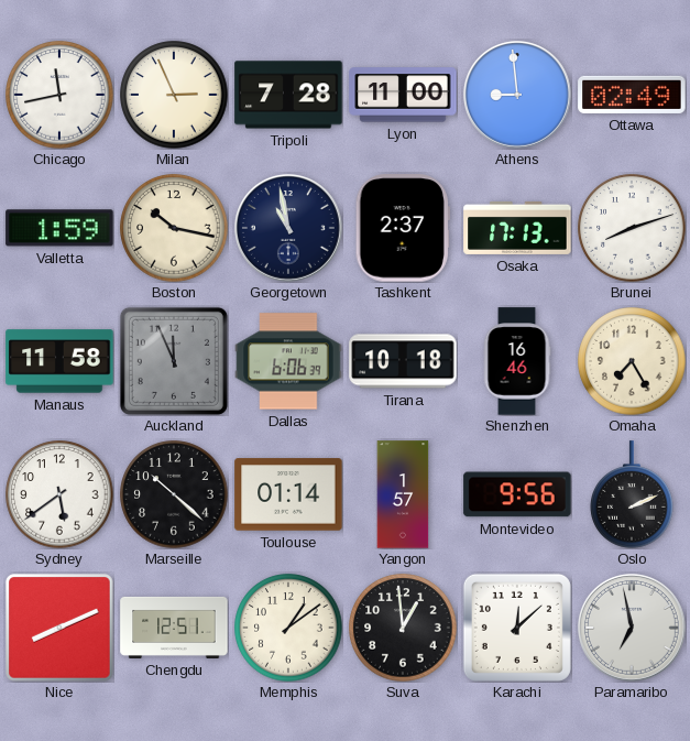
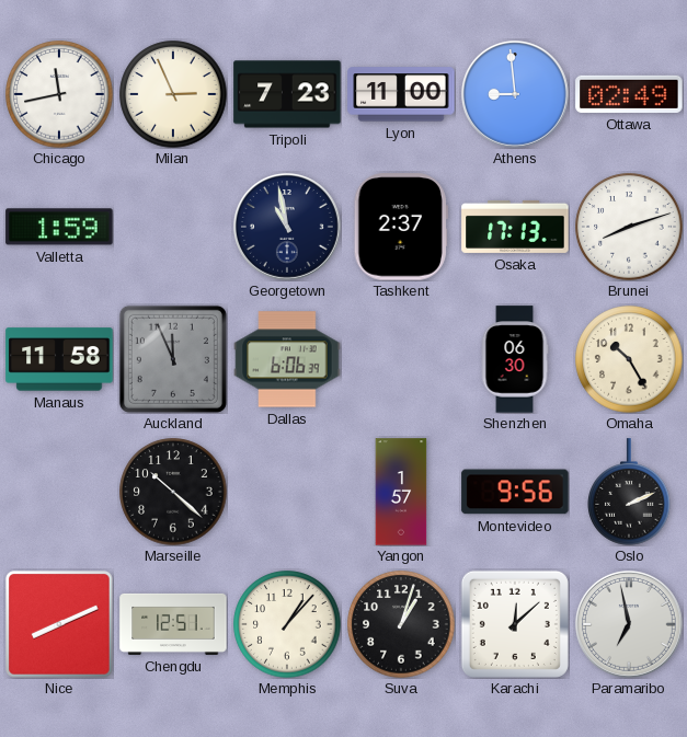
Tripoli: 7:28 -> 7:23 (287, 94)
Boston: 10:17 -> none (174, 228)
Tirana: 10:18 -> none (403, 361)
Shenzhen: 16:46 -> 06:30 (515, 359)
Omaha: 7:25 -> 10:25 (629, 359)
Sydney: 5:39 -> none (59, 494)
Toulouse: 01:14 -> none (288, 494)
Memphis: 1:09 -> 1:07 (287, 624)
Suva: 12:59 -> 1:03 (401, 624)
